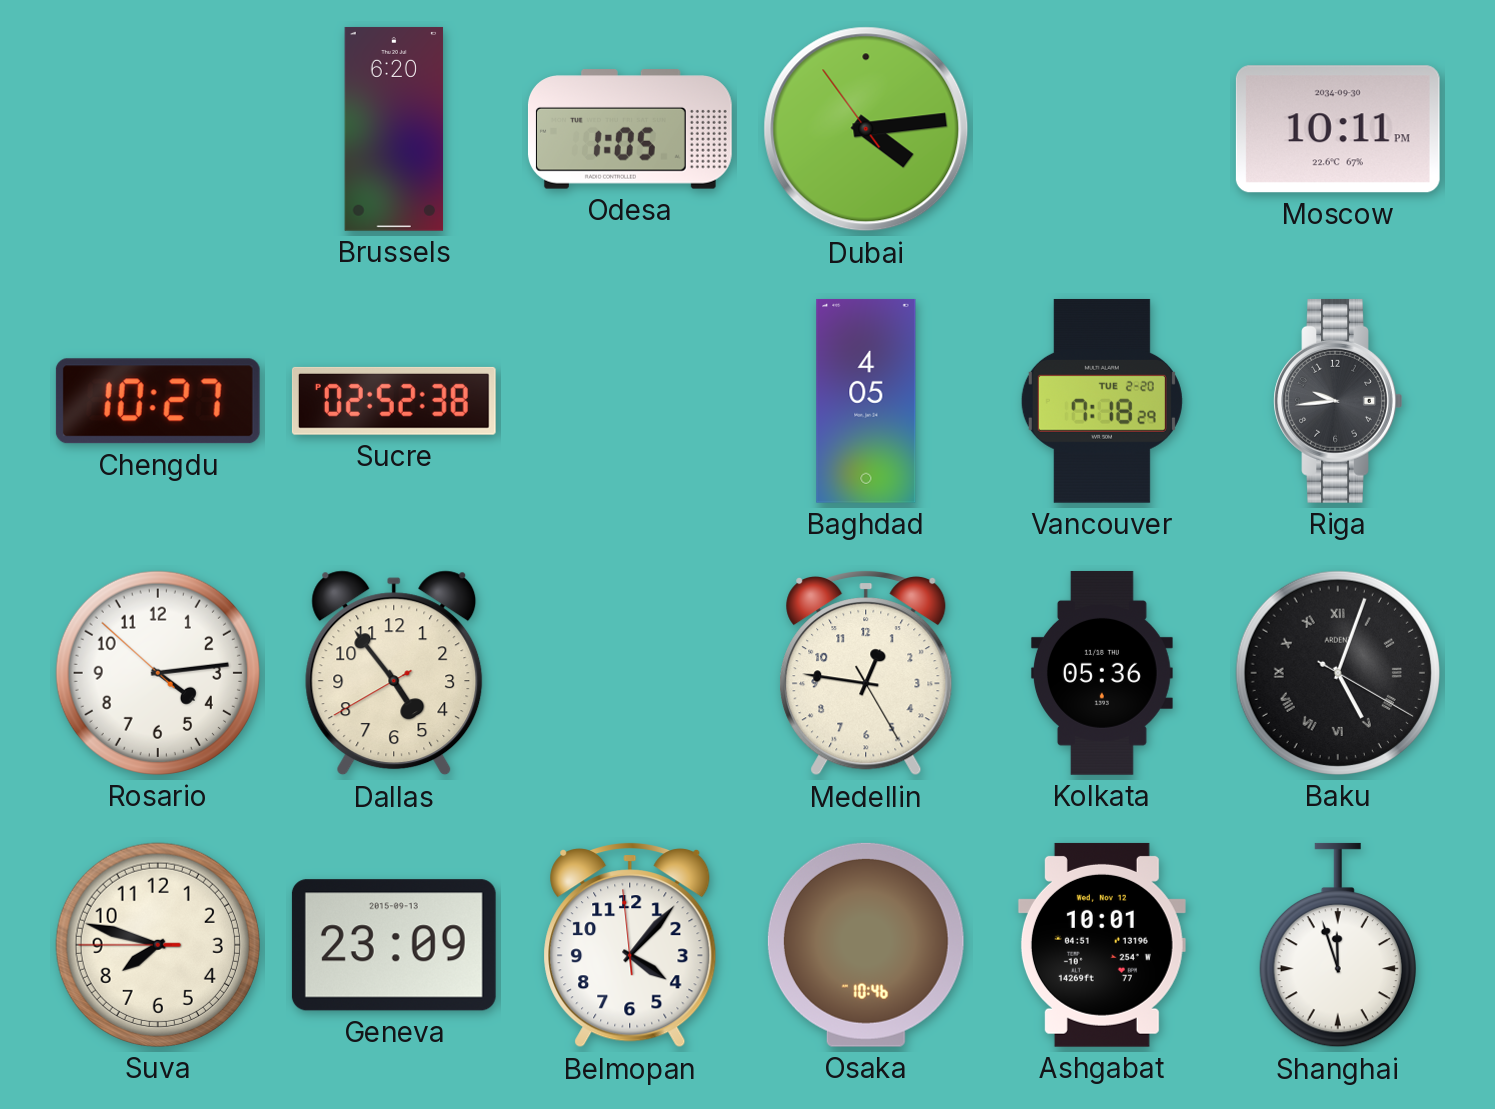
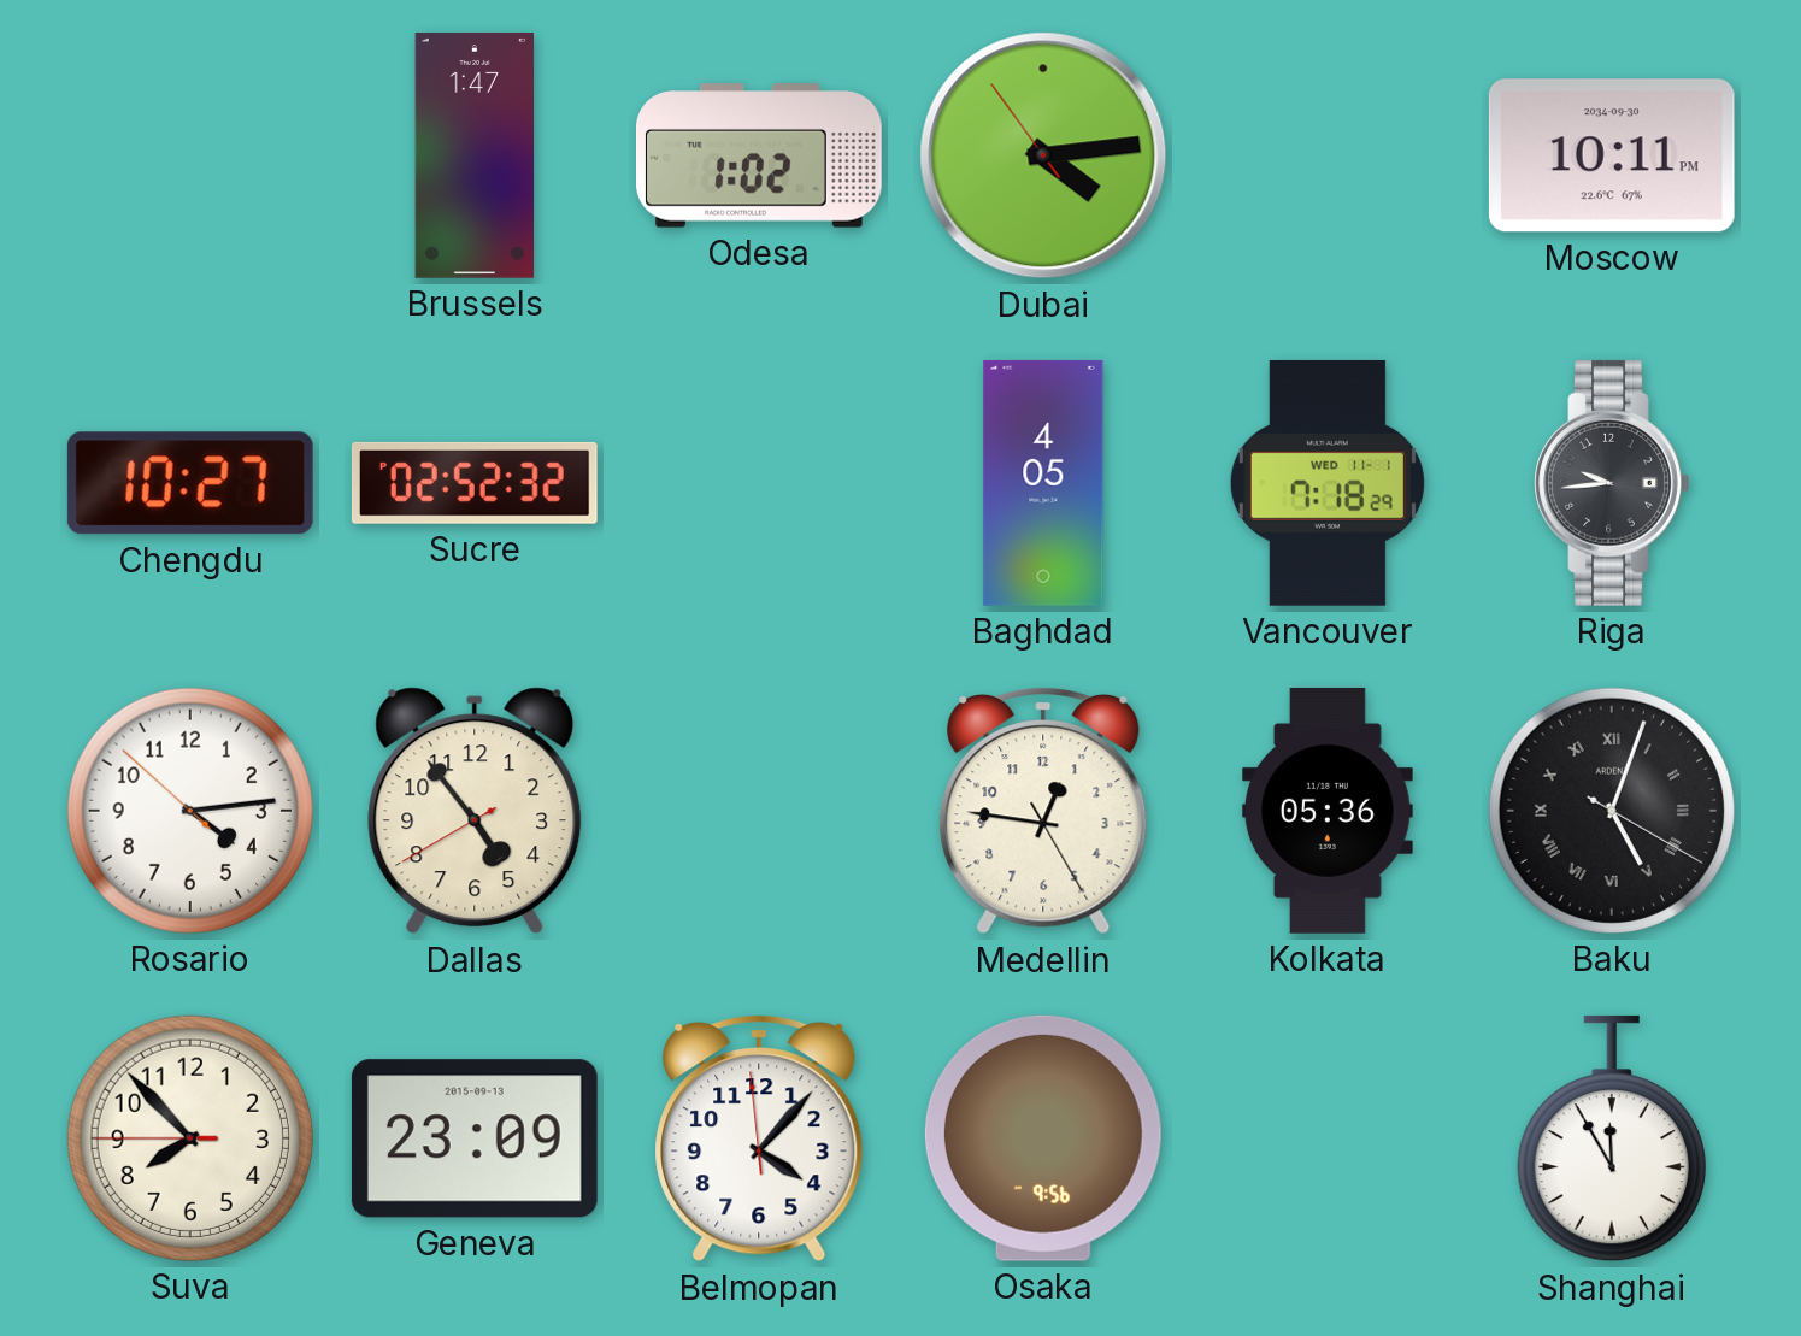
Brussels: 6:20 -> 1:47 (475, 155)
Odesa: 1:05 -> 1:02 (759, 155)
Sucre: 02:52:38 PM -> 02:52:32 PM (475, 483)
Vancouver date: TUE 2-20 -> WED 11-1 (1328, 483)
Suva: 7:47 -> 7:52 (190, 1138)
Osaka: 10:46 -> 9:56 (1043, 1138)
Ashgabat: 10:01 -> none (1102, 945)
Shanghai: 11:57 -> 11:55 (1612, 1138)
